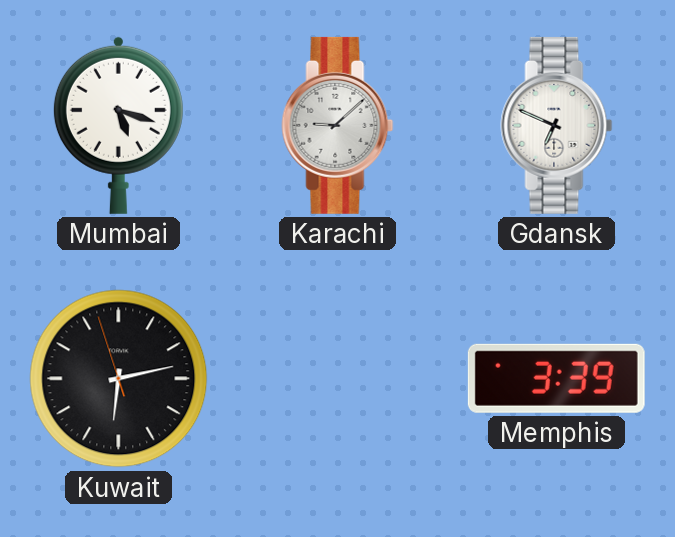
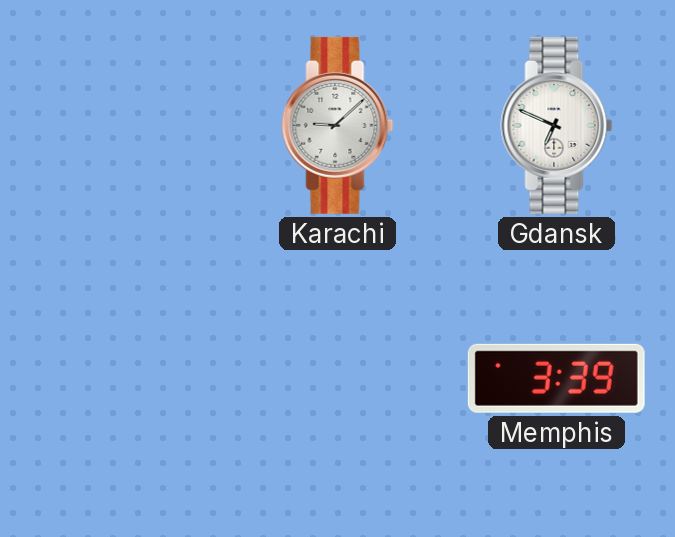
Mumbai: 5:18 -> none (118, 125)
Kuwait: 6:12 -> none (119, 379)
